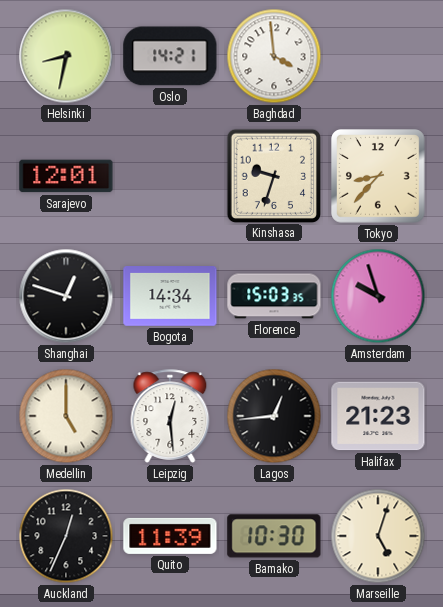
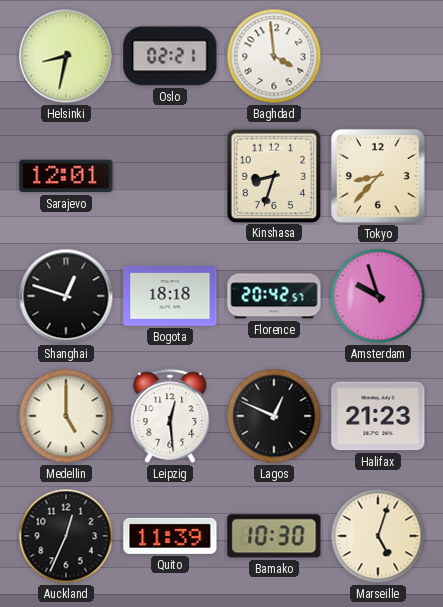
Oslo: 14:21 -> 02:21 (170, 56)
Kinshasa: 9:33 -> 8:33 (273, 175)
Bogota: 14:34 -> 18:18 (170, 297)
Florence: 15:03 -> 20:42 (274, 296)
Lagos: 12:44 -> 12:49 (274, 416)
